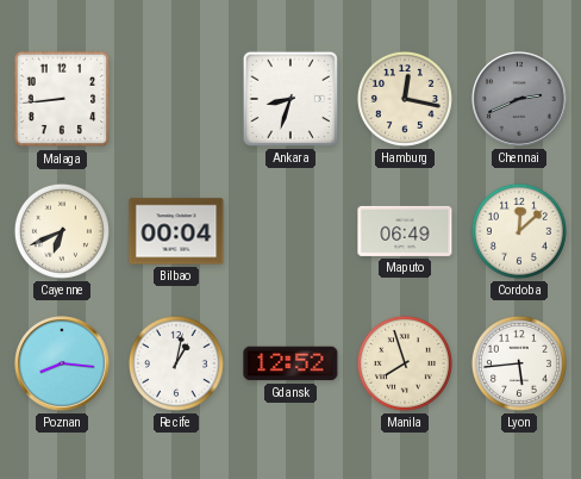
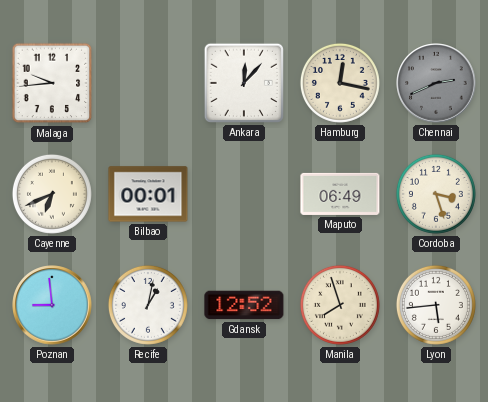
Malaga: 8:44 -> 9:44 (52, 83)
Ankara: 8:33 -> 12:07 (244, 83)
Bilbao: 00:04 -> 00:01 (148, 194)
Cordoba: 12:08 -> 3:27 (436, 194)
Poznan: 8:16 -> 8:59 (52, 305)
